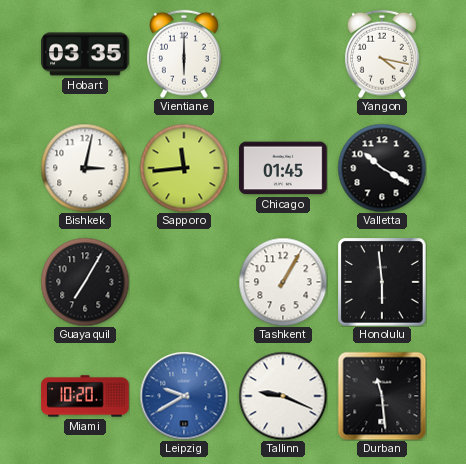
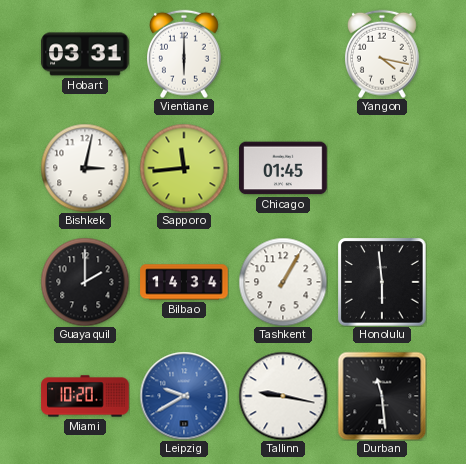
Hobart: 03:35 -> 03:31 (85, 54)
Valletta: 10:20 -> none (382, 168)
Guayaquil: 7:05 -> 2:00 (85, 282)
Bilbao: none -> 14:34 (184, 282)
Tallinn: 9:19 -> 9:17 (283, 396)
